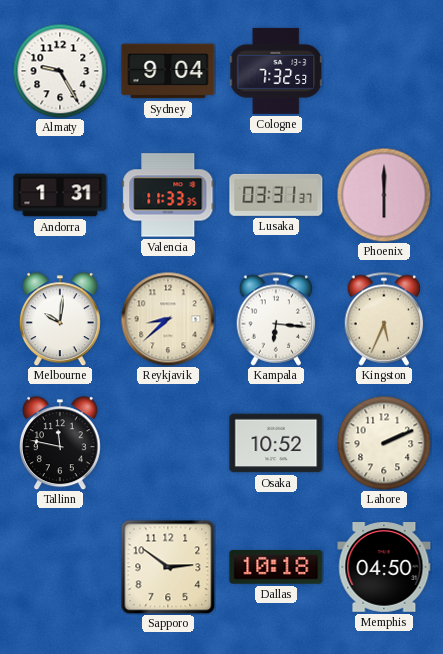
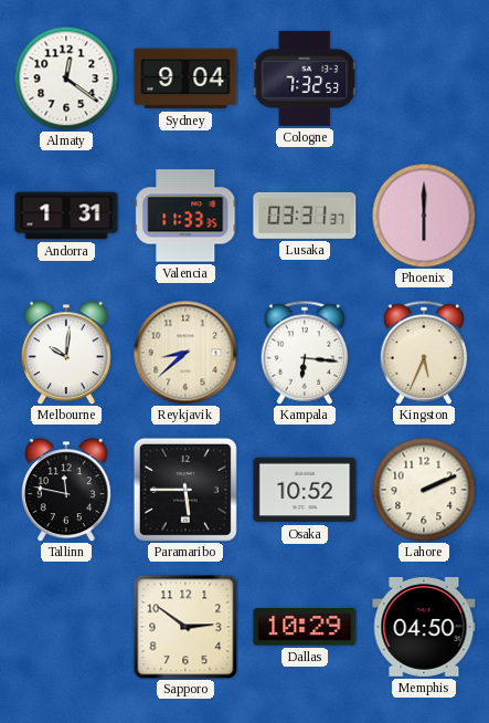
Almaty: 9:25 -> 12:21 (66, 78)
Paramaribo: none -> 5:45 (185, 490)
Dallas: 10:18 -> 10:29 (305, 627)
